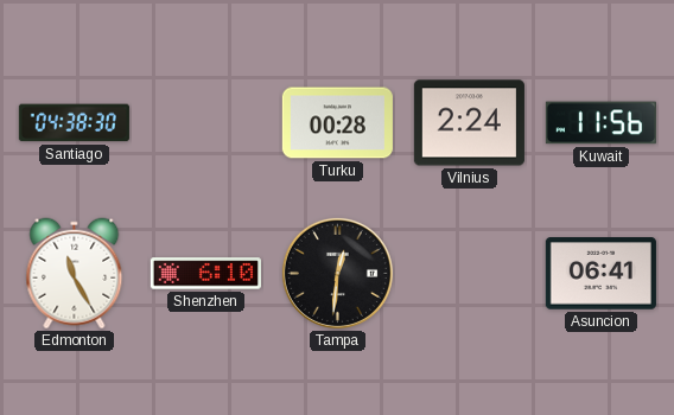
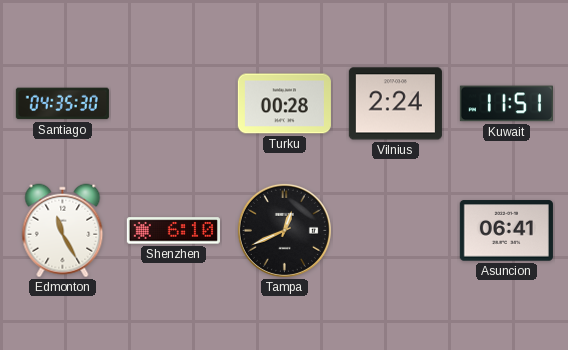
Santiago: 04:38 -> 04:35 (62, 104)
Kuwait: 11:56 -> 11:51 (506, 104)
Tampa: 12:31 -> 12:41 (284, 230)
